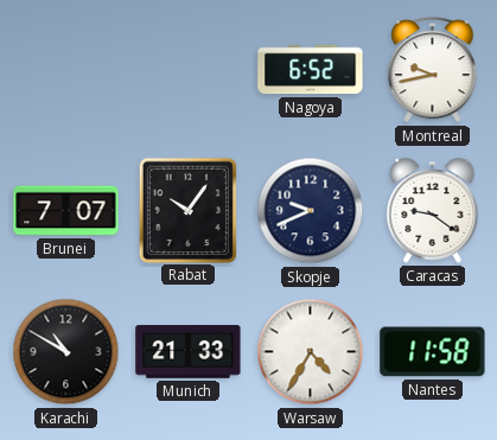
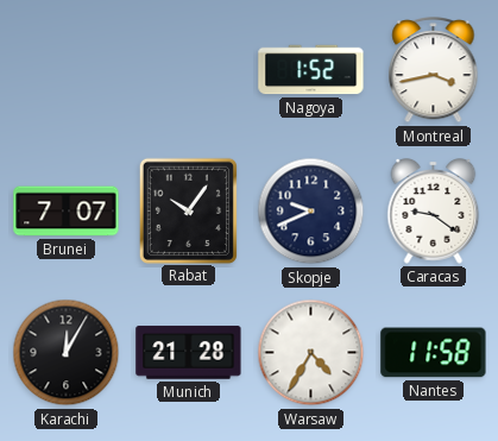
Nagoya: 6:52 -> 1:52 (311, 70)
Montreal: 9:43 -> 3:43 (434, 71)
Karachi: 10:50 -> 12:05 (67, 353)
Munich: 21:33 -> 21:28 (189, 353)
